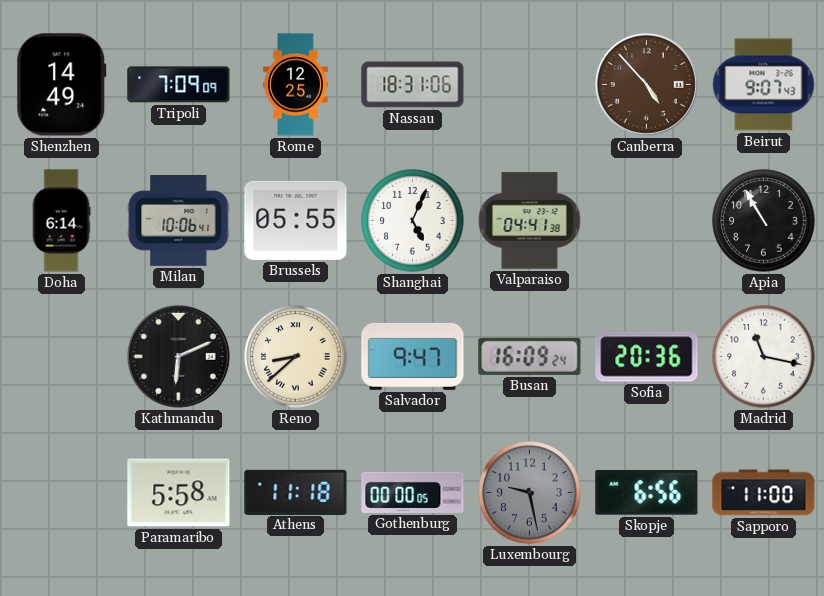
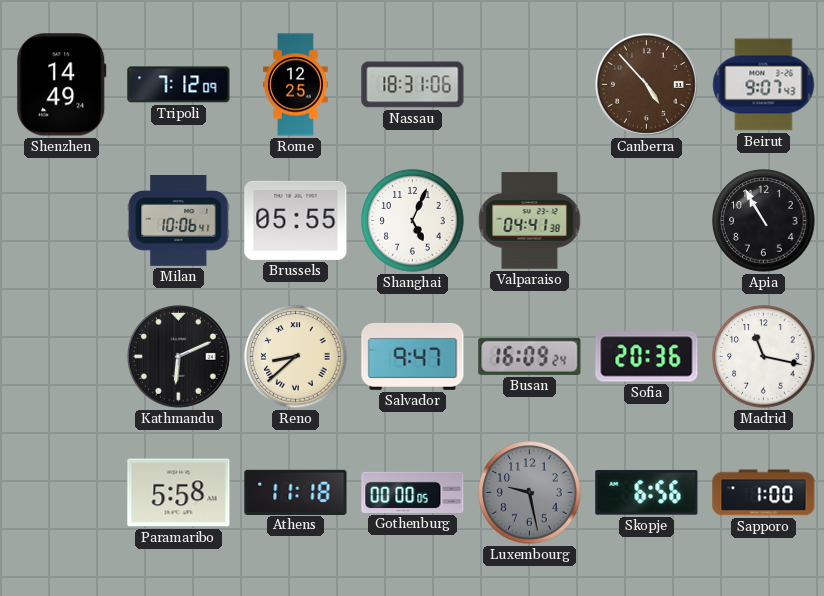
Tripoli: 7:09 -> 7:12 (179, 85)
Doha: 6:14 -> none (61, 221)
Sapporo: 11:00 -> 1:00 (764, 493)
